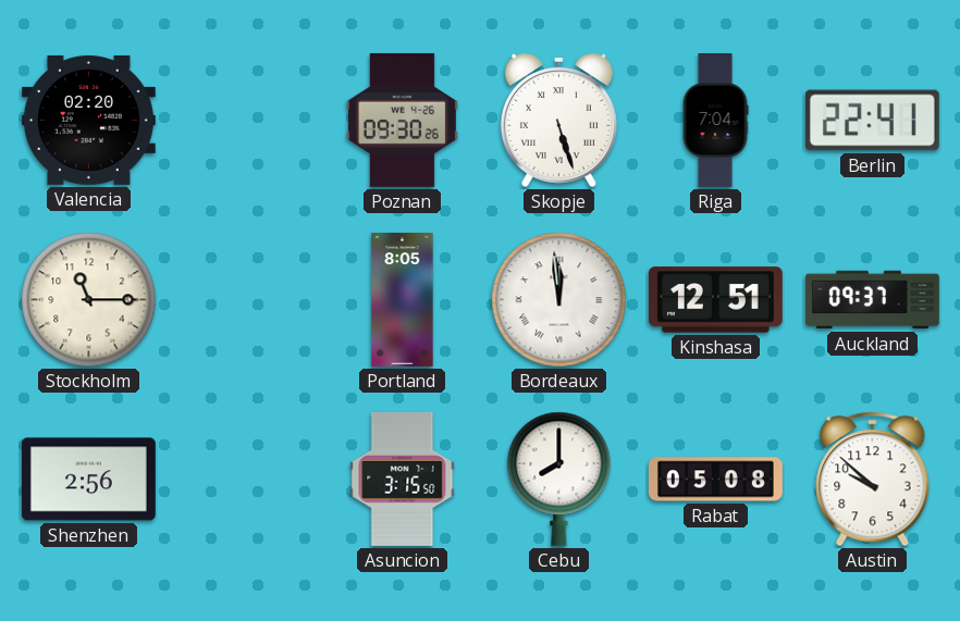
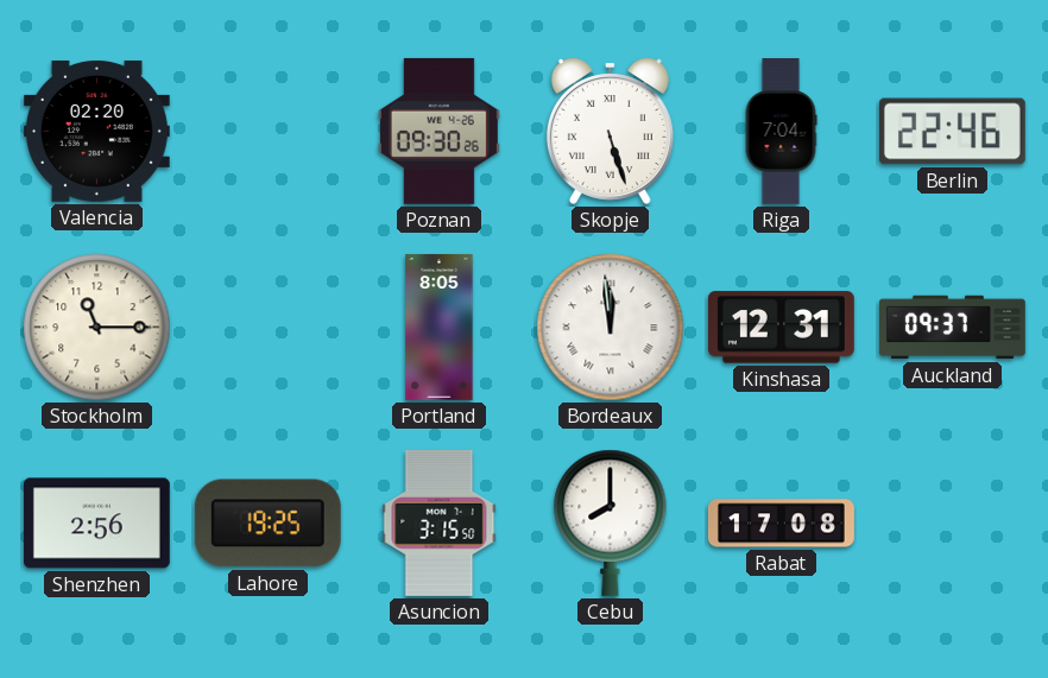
Berlin: 22:41 -> 22:46 (952, 132)
Kinshasa: 12:51 -> 12:31 (781, 328)
Lahore: none -> 19:25 (267, 524)
Rabat: 05:08 -> 17:08 (781, 524)
Austin: 9:52 -> none (873, 480)
